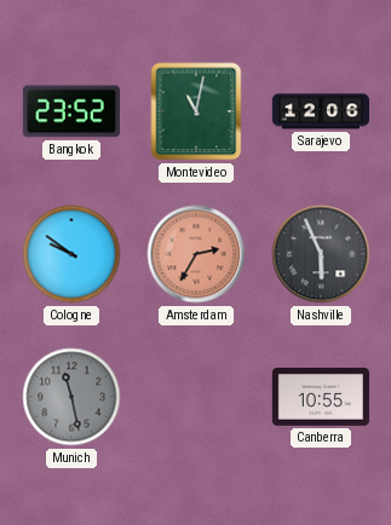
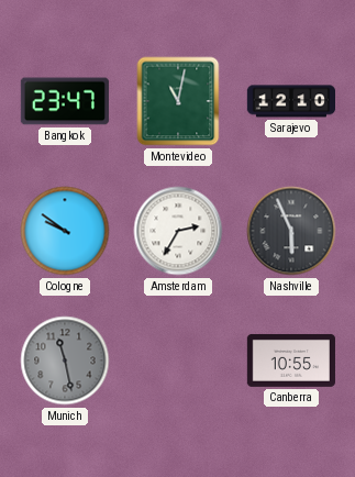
Bangkok: 23:52 -> 23:47 (65, 101)
Sarajevo: 12:06 -> 12:10 (290, 101)
Amsterdam dial: salmon -> white (178, 231)
